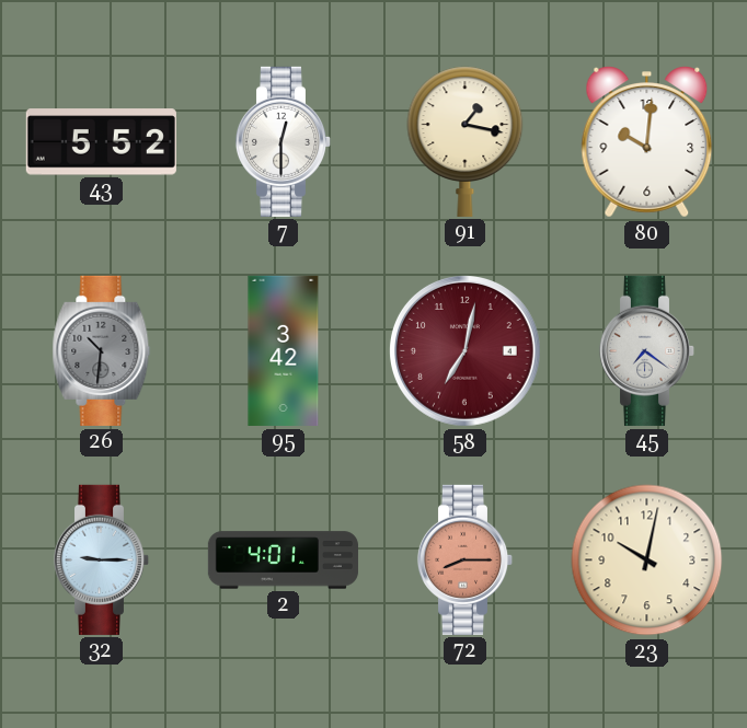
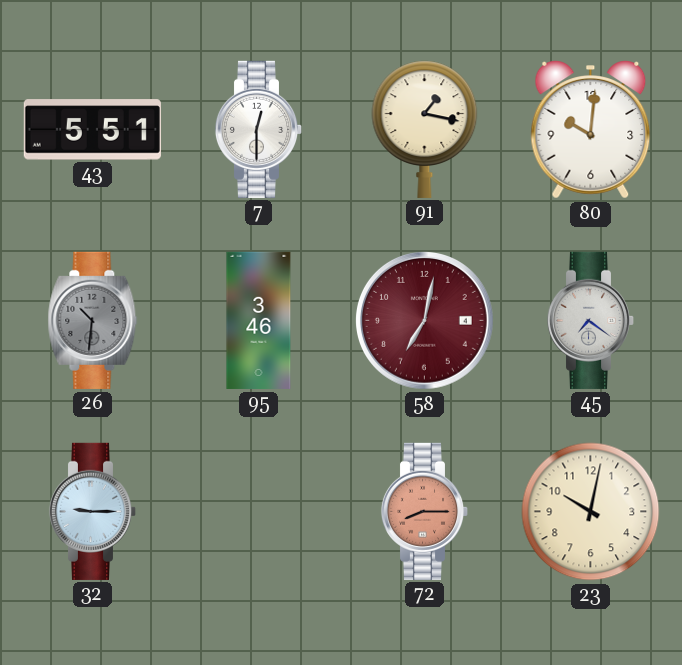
43: 5:52 -> 5:51 (92, 130)
95: 3:42 -> 3:46 (259, 320)
2: 4:01 -> none (283, 561)
